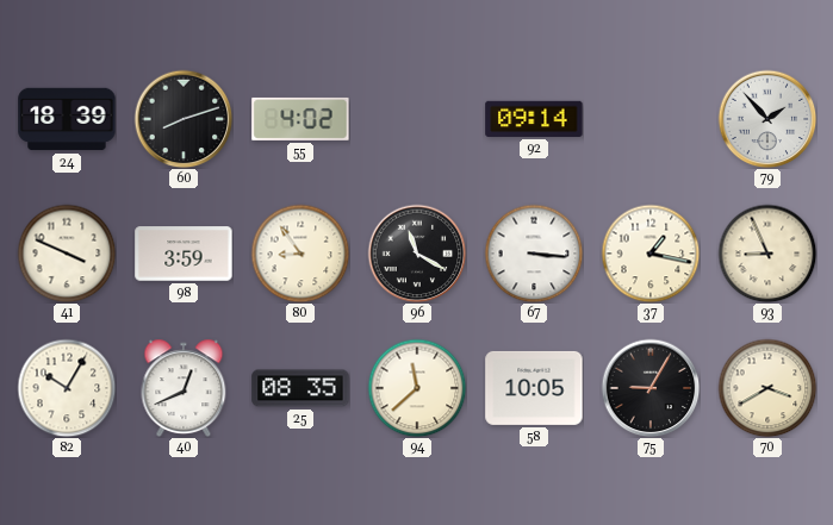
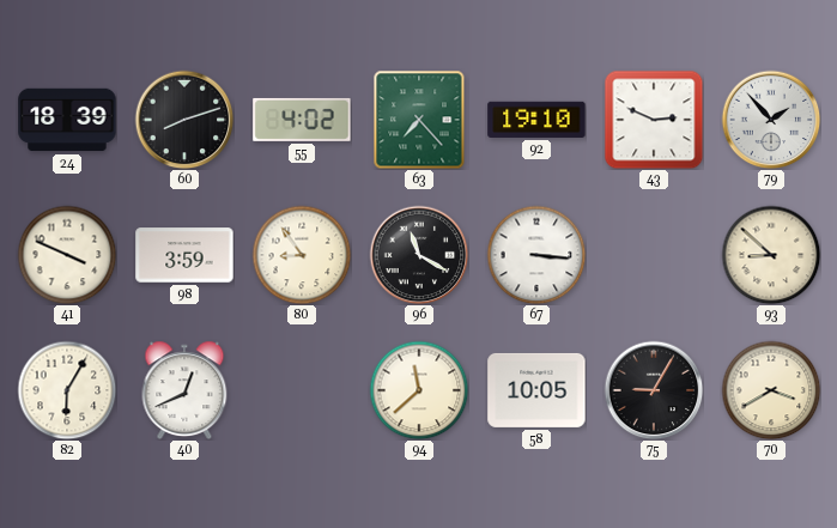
63: none -> 7:23 (419, 120)
92: 09:14 -> 19:10 (536, 120)
43: none -> 2:49 (654, 120)
37: 1:17 -> none (651, 254)
93: 8:56 -> 8:52 (771, 255)
82: 10:05 -> 6:05 (67, 390)
25: 08:35 -> none (300, 388)
